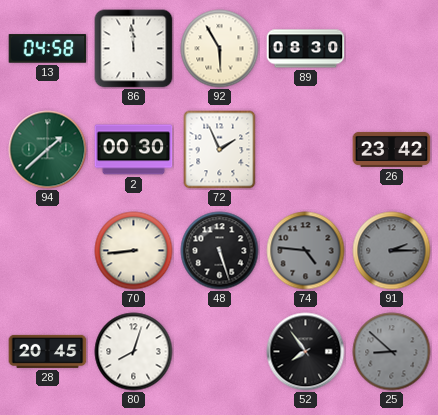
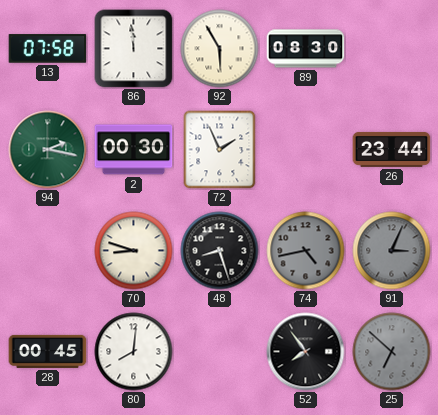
13: 04:58 -> 07:58 (48, 49)
94: 1:38 -> 2:17 (48, 150)
26: 23:42 -> 23:44 (392, 149)
70: 8:44 -> 8:48 (134, 251)
48: 5:27 -> 8:27 (220, 251)
74: 4:46 -> 4:43 (306, 251)
91: 2:15 -> 3:04 (392, 251)
28: 20:45 -> 00:45 (48, 351)
80: 8:03 -> 8:01 (134, 352)
25: 8:52 -> 6:52 (392, 352)
